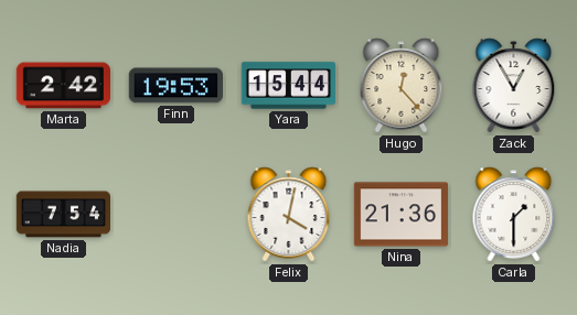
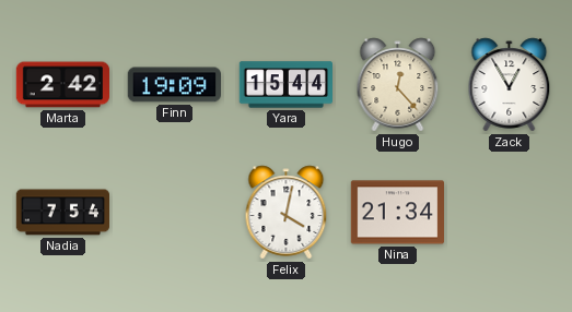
Finn: 19:53 -> 19:09 (174, 85)
Nina: 21:36 -> 21:34 (397, 213)
Carla: 1:30 -> none (514, 215)
